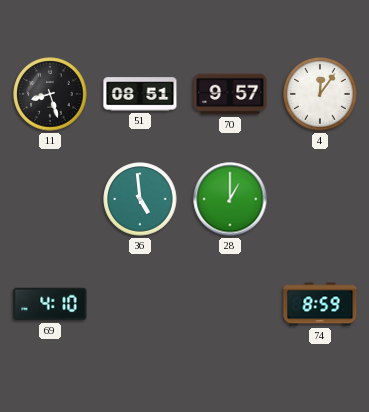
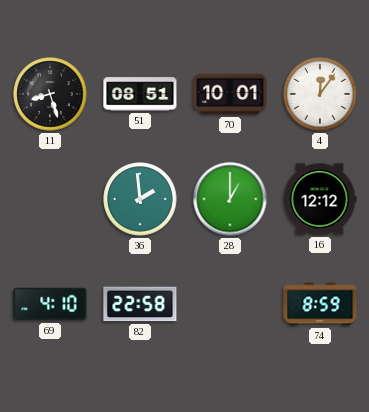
70: 9:57 -> 10:01 (230, 94)
36: 4:59 -> 1:59 (140, 199)
16: none -> 12:12 (320, 199)
82: none -> 22:58 (140, 304)
